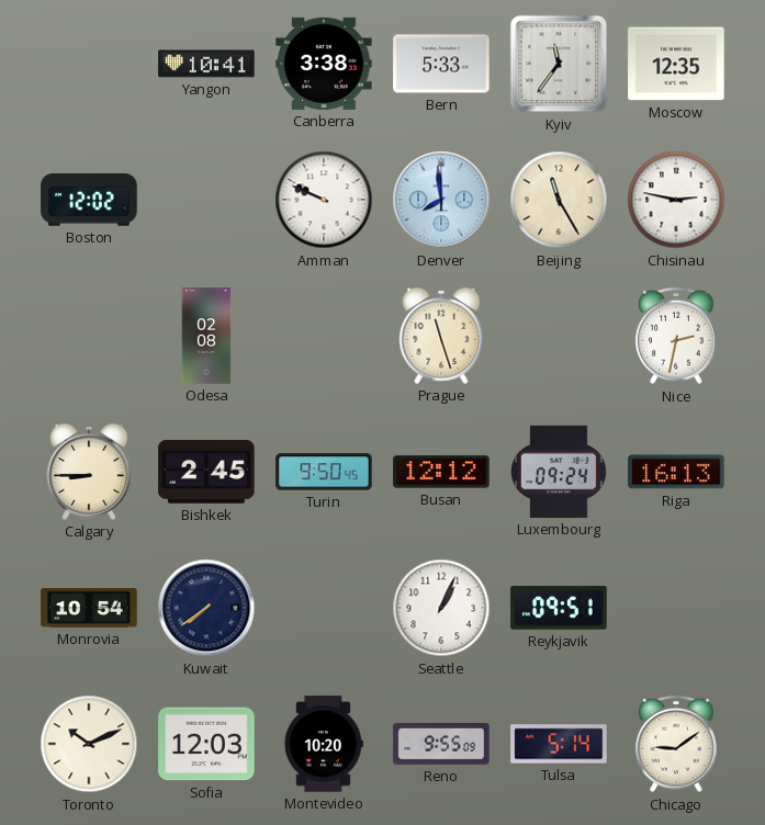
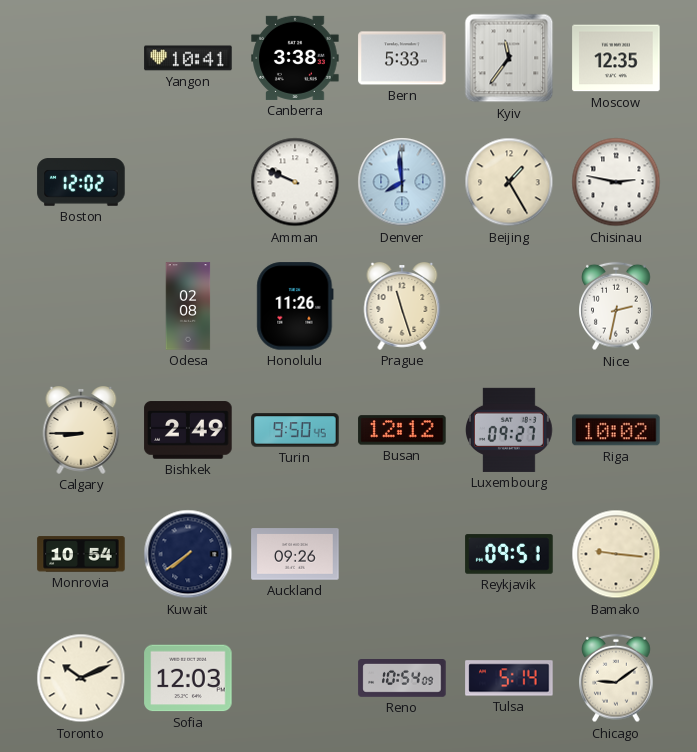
Beijing: 11:25 -> 1:25 (509, 182)
Honolulu: none -> 11:26 (295, 306)
Bishkek: 2:45 -> 2:49 (188, 430)
Luxembourg: 09:24 -> 09:27 (510, 430)
Riga: 16:13 -> 10:02 (616, 430)
Auckland: none -> 09:26 (295, 554)
Seattle: 1:04 -> none (441, 608)
Bamako: none -> 9:16 (616, 554)
Montevideo: 10:20 -> none (323, 744)
Reno: 9:55 -> 10:54 (402, 679)
